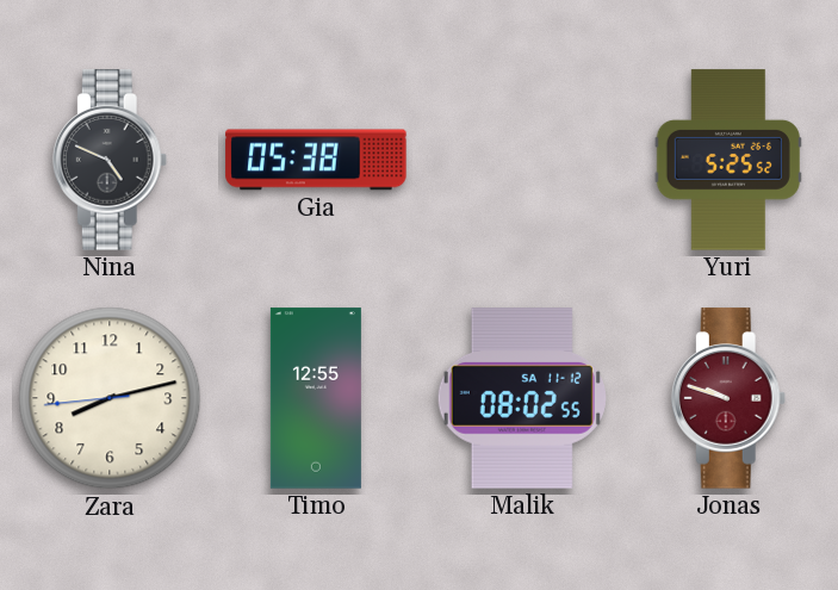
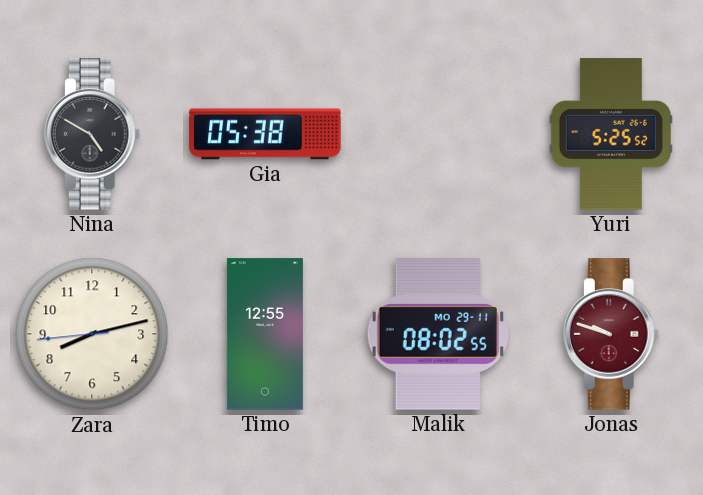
Nina: 4:49 -> 4:50 (92, 134)
Malik date: SA 11-12 -> MO 29-11 (438, 334)
